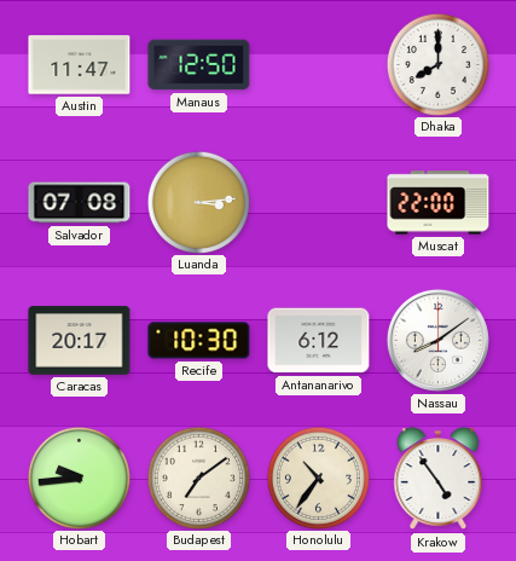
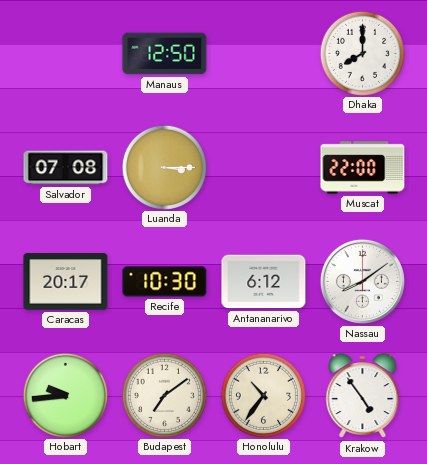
Austin: 11:47 -> none (80, 65)
Luanda: 3:14 -> 3:15 (164, 167)
